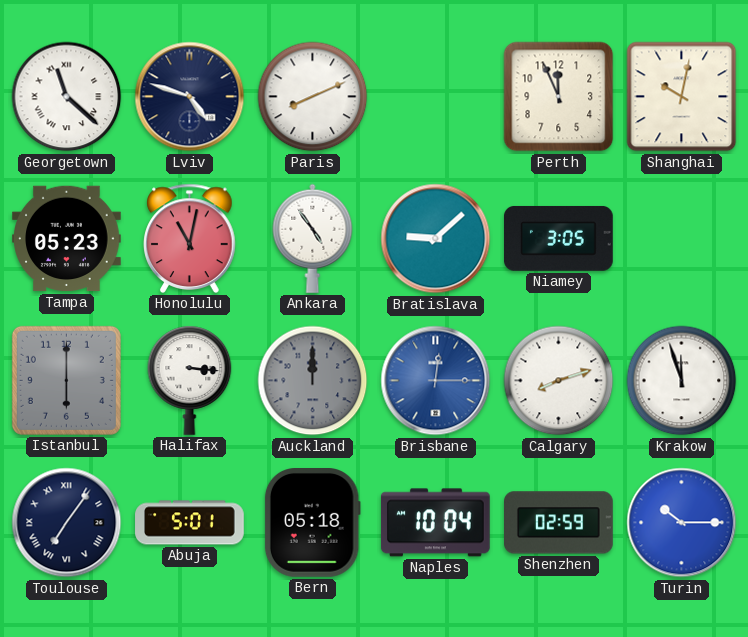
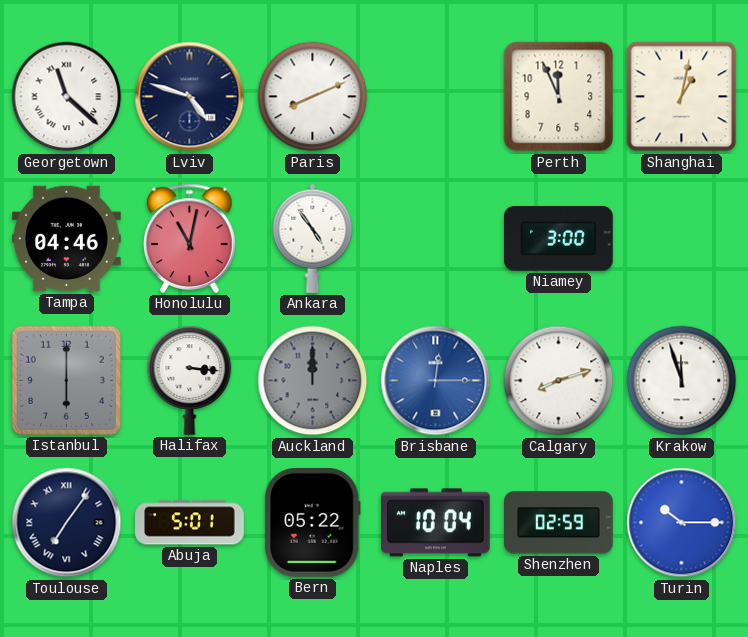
Shanghai: 10:02 -> 1:02 (682, 97)
Tampa: 05:23 -> 04:46 (67, 239)
Bratislava: 9:08 -> none (436, 239)
Niamey: 3:05 -> 3:00 (559, 239)
Bern: 05:18 -> 05:22 (312, 523)
